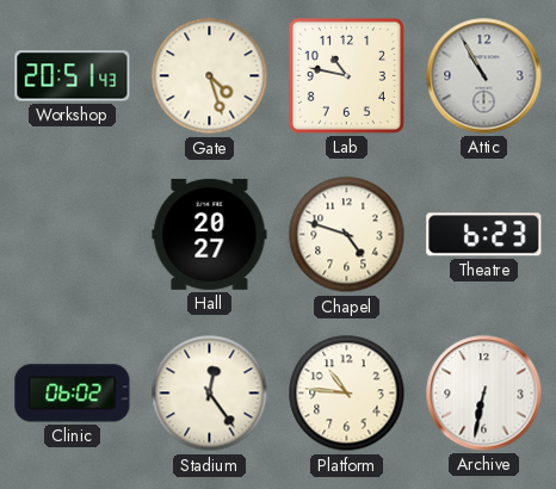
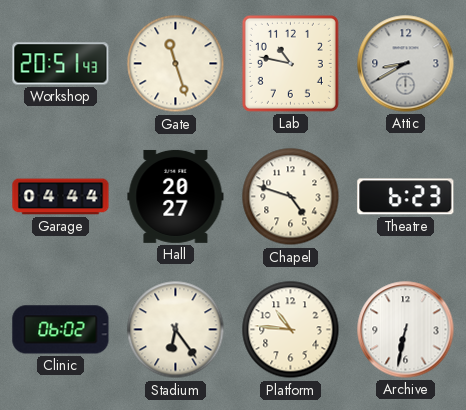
Gate: 4:27 -> 11:27 (176, 64)
Attic: 10:55 -> 8:40 (406, 64)
Garage: none -> 04:44 (61, 197)
Stadium: 12:24 -> 6:24 (176, 330)
